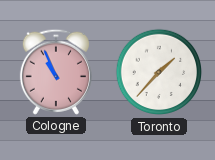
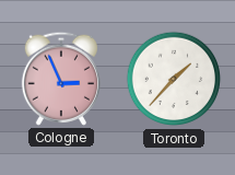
Cologne: 10:56 -> 2:56 (61, 79)
